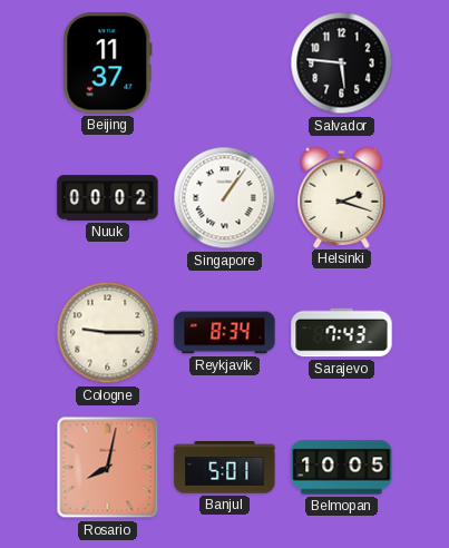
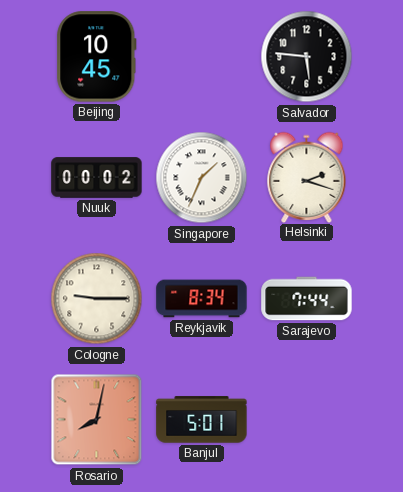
Beijing: 11:37 -> 10:45 (97, 57)
Singapore: 1:06 -> 1:34 (202, 178)
Sarajevo: 7:43 -> 7:44 (307, 299)
Belmopan: 10:05 -> none (342, 468)
